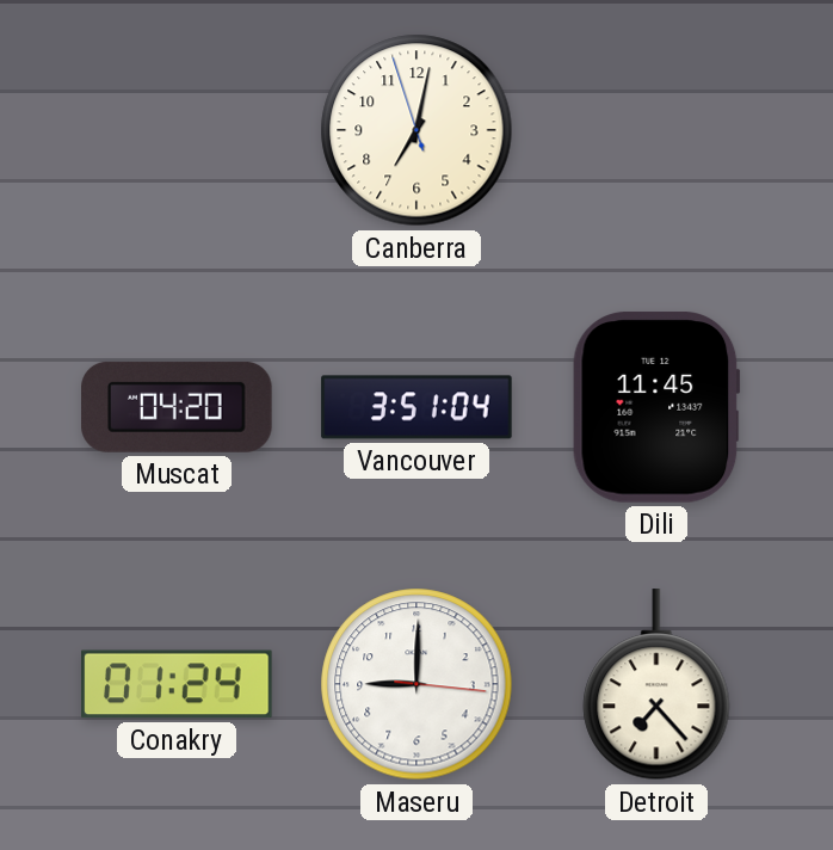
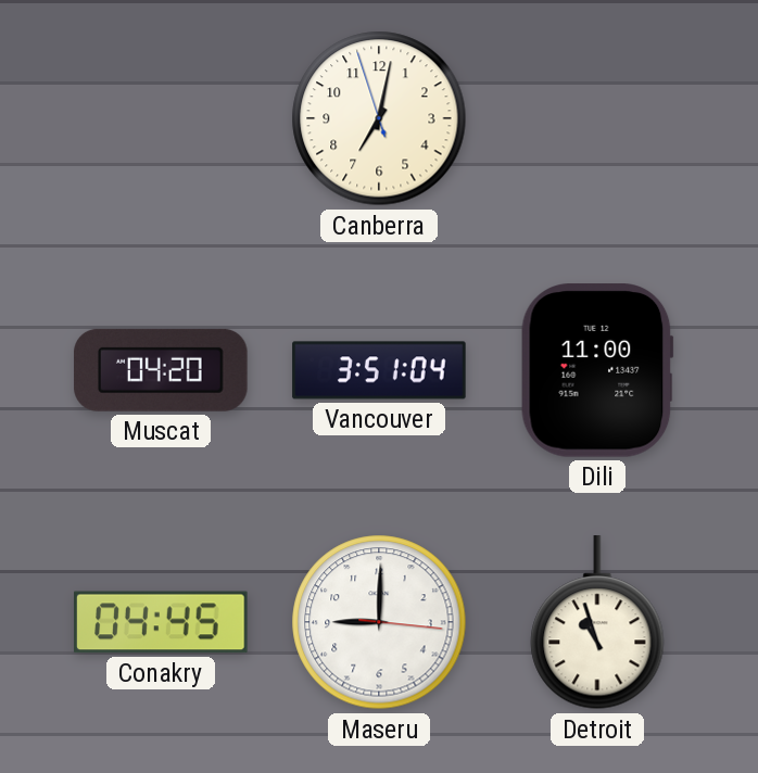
Dili: 11:45 -> 11:00 (597, 370)
Conakry: 01:24 -> 04:45 (161, 622)
Detroit: 7:23 -> 10:57 (597, 623)
